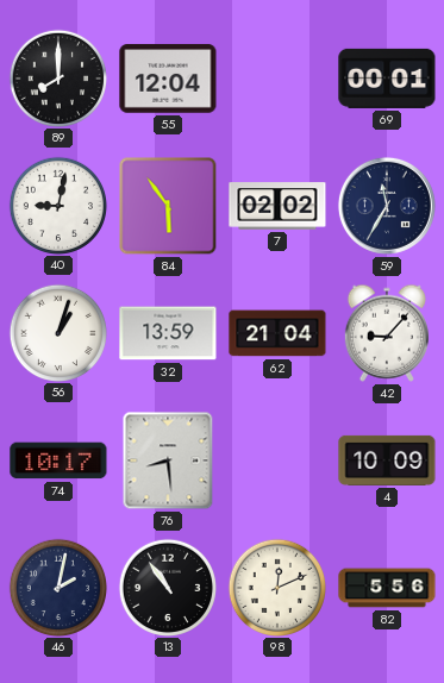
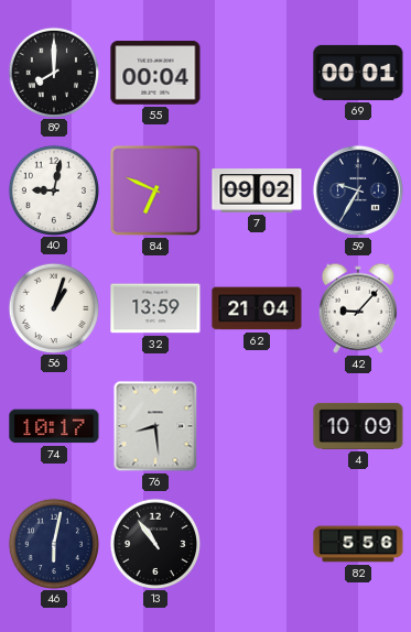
55: 12:04 -> 00:04 (155, 73)
84: 5:54 -> 6:49 (155, 190)
7: 02:02 -> 09:02 (257, 190)
59: 11:35 -> 9:35 (358, 190)
46: 2:02 -> 6:02 (53, 543)
98: 12:11 -> none (276, 587)
